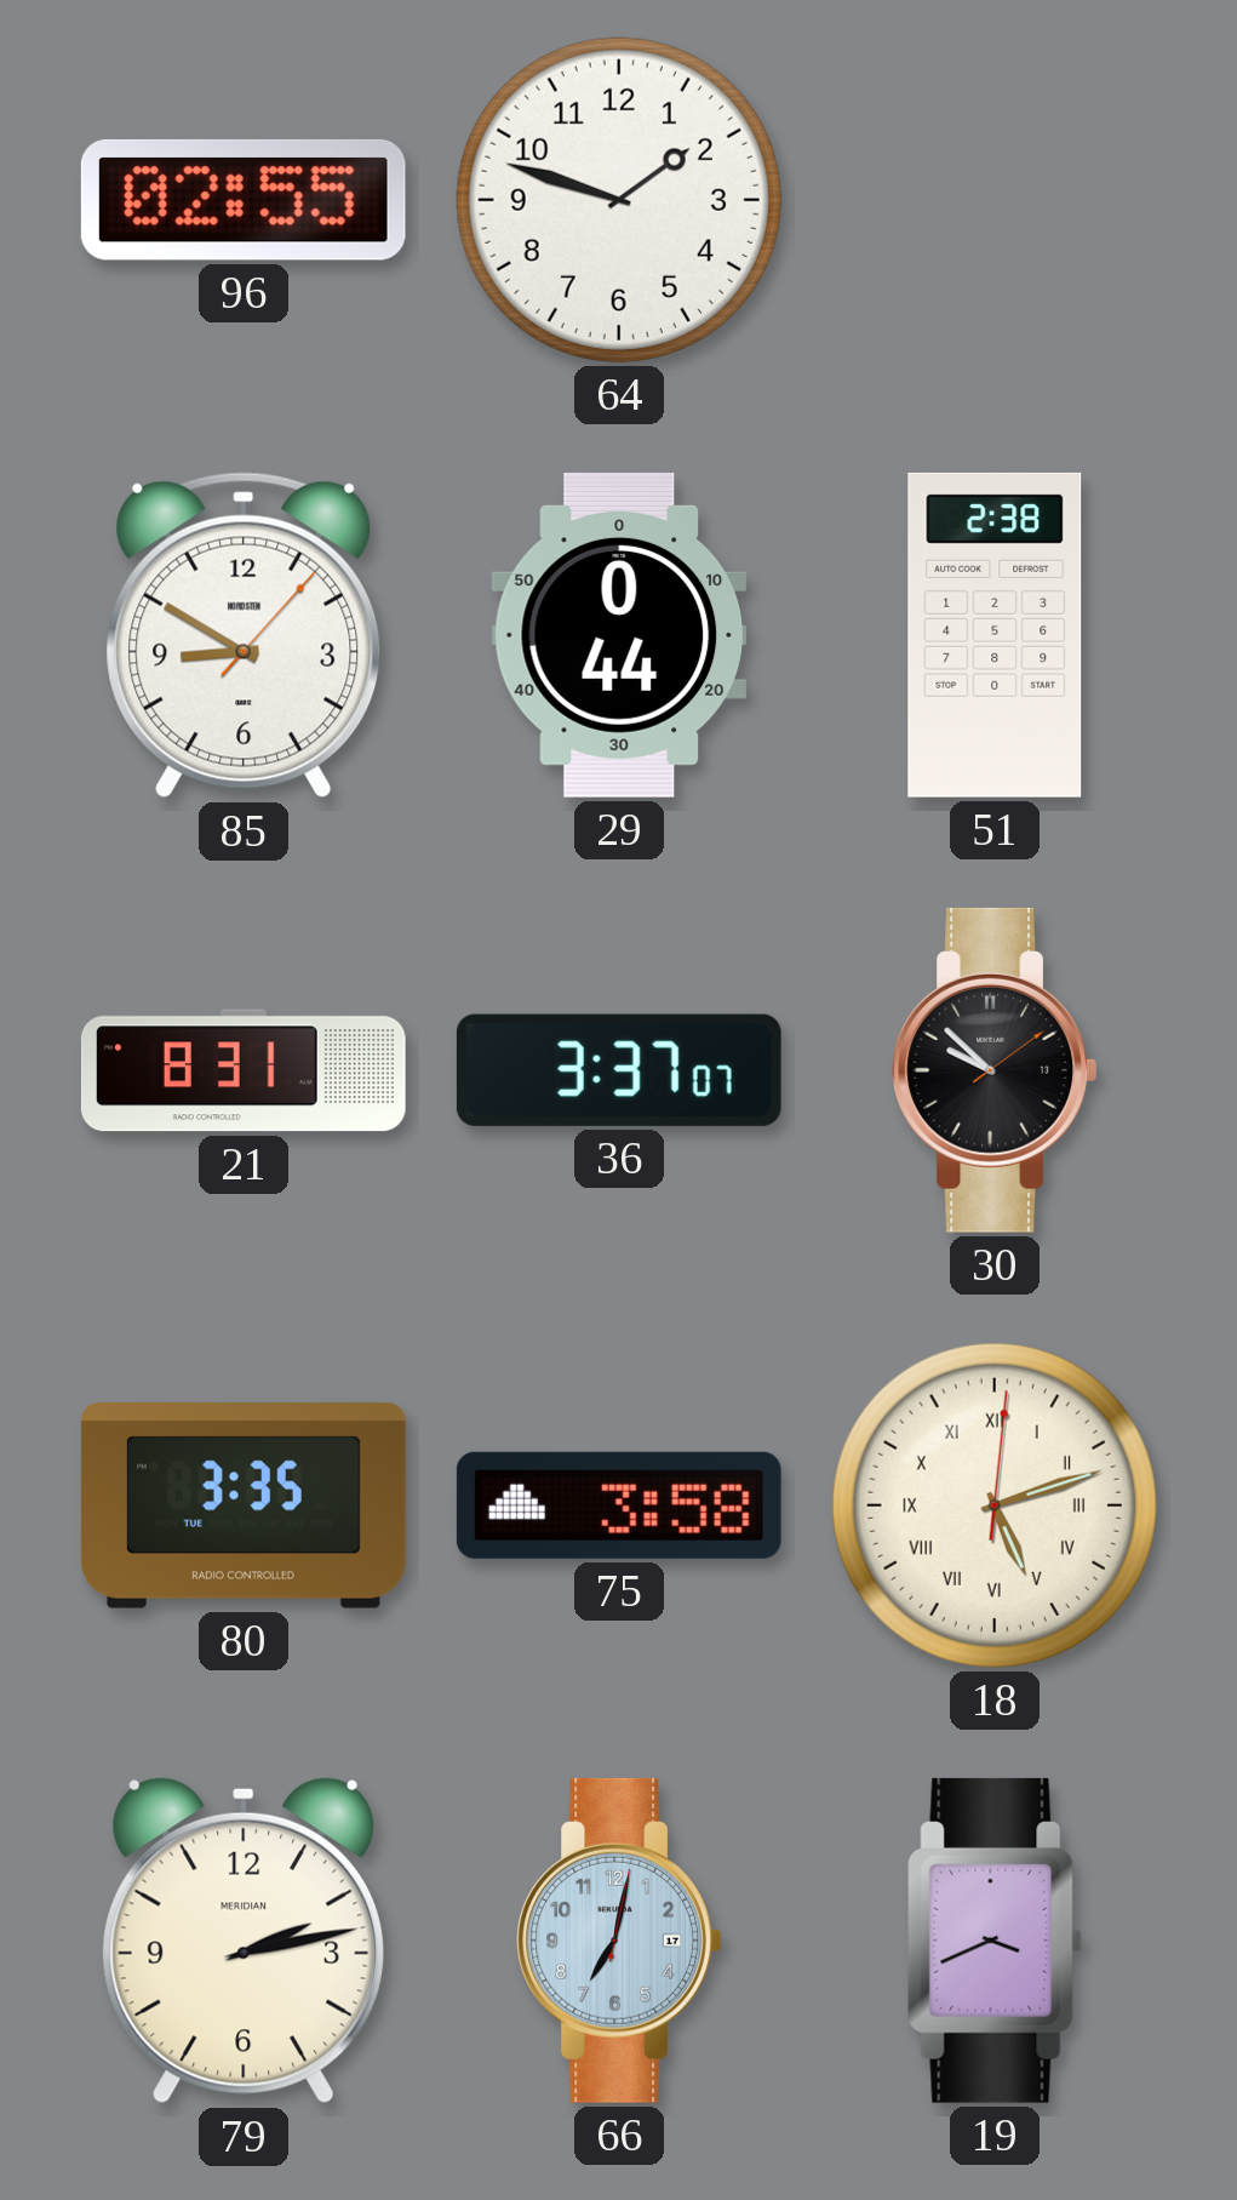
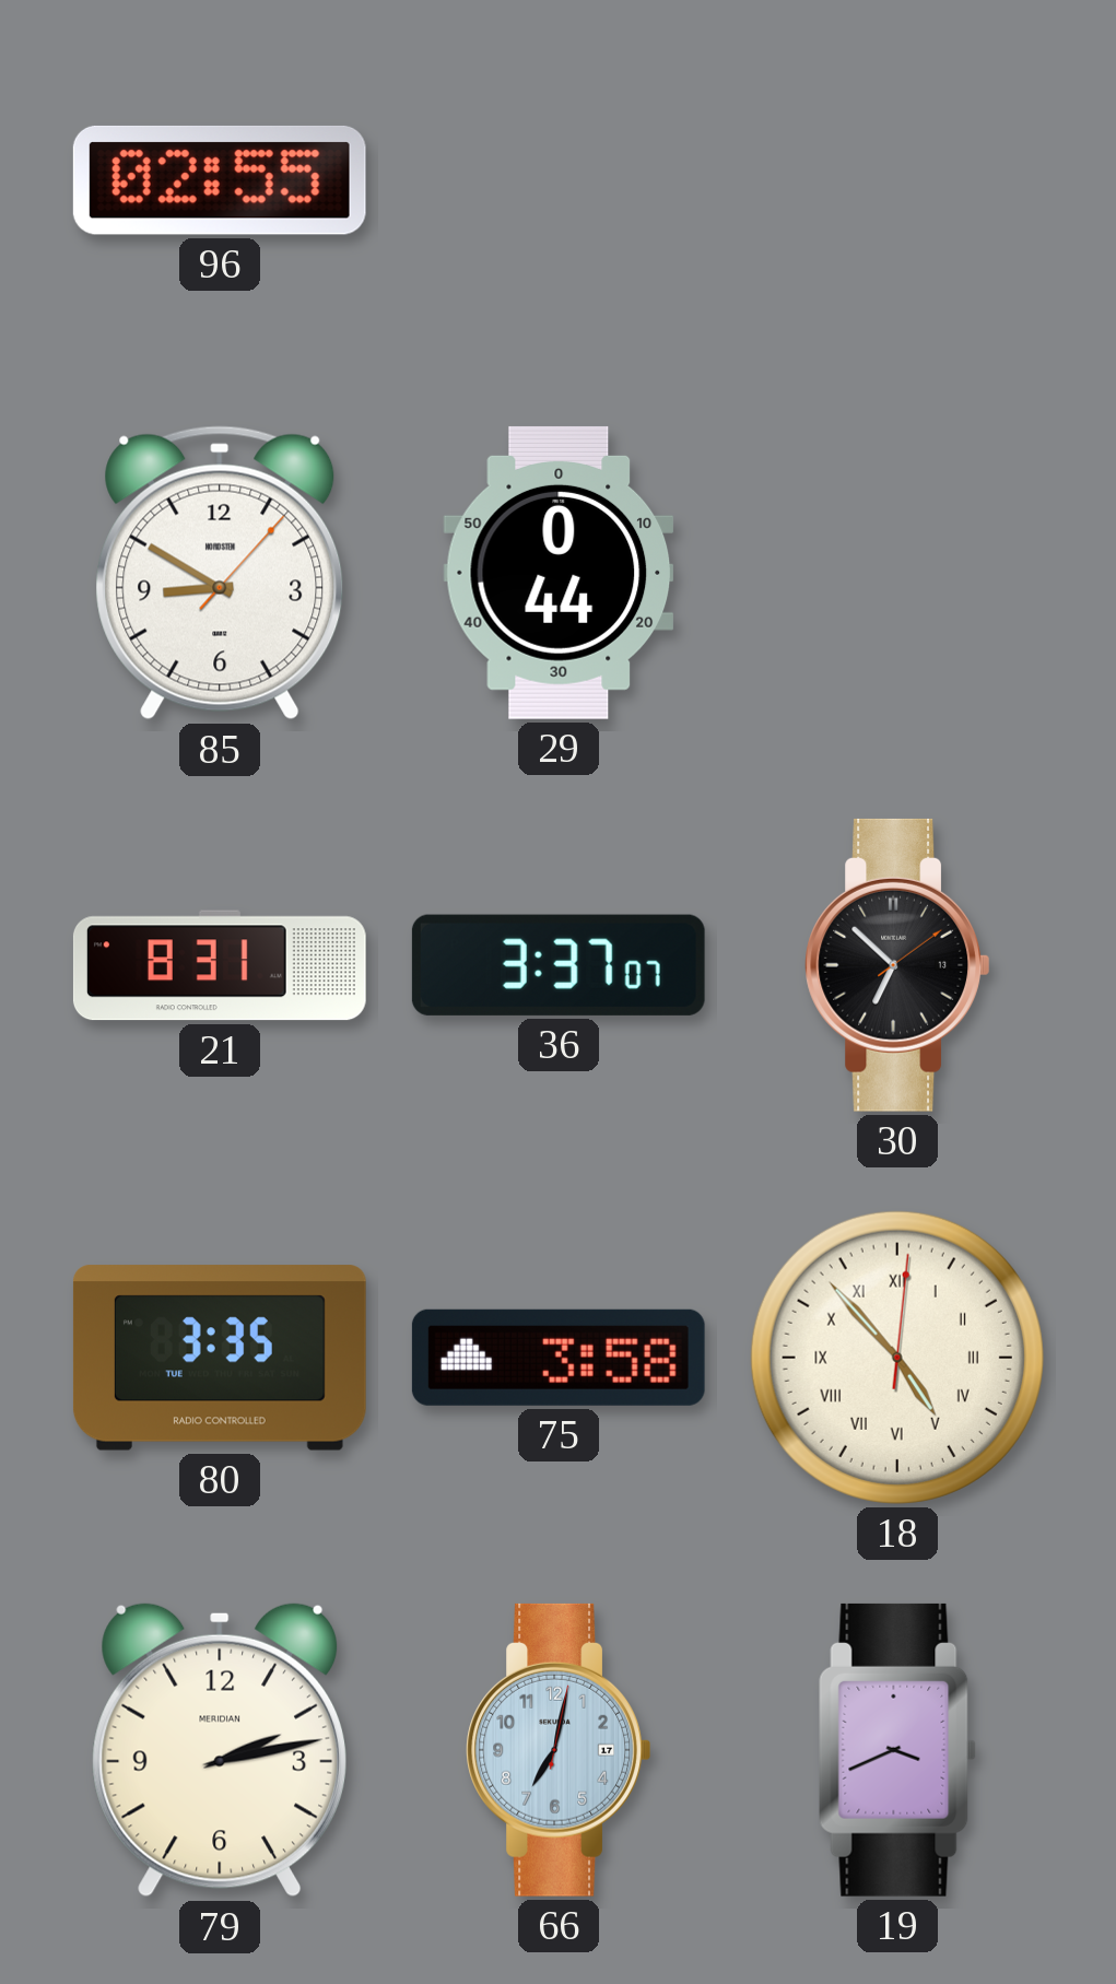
64: 1:48 -> none (619, 200)
51: 2:38 -> none (995, 635)
30: 9:52 -> 6:52 (897, 965)
18: 5:12 -> 4:53 (897, 1358)
